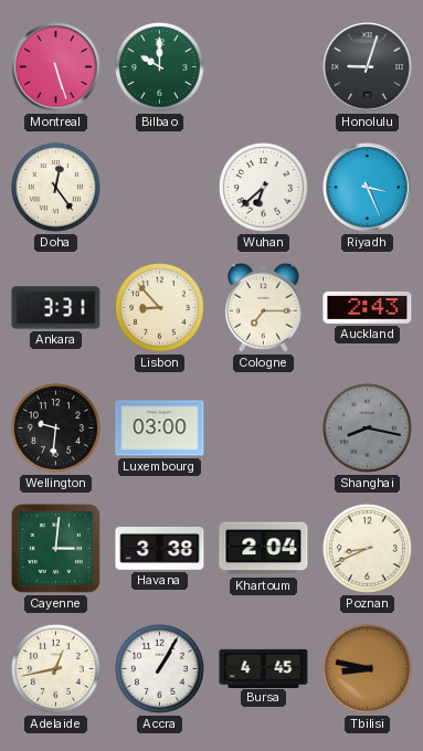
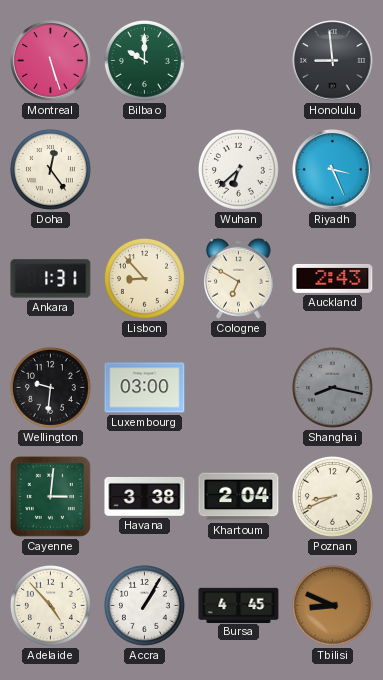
Honolulu: 9:03 -> 8:59 (333, 61)
Ankara: 3:31 -> 1:31 (51, 279)
Cologne: 7:15 -> 6:50 (239, 278)
Adelaide: 12:43 -> 4:53 (50, 605)
Tbilisi: 8:47 -> 8:49 (332, 605)
